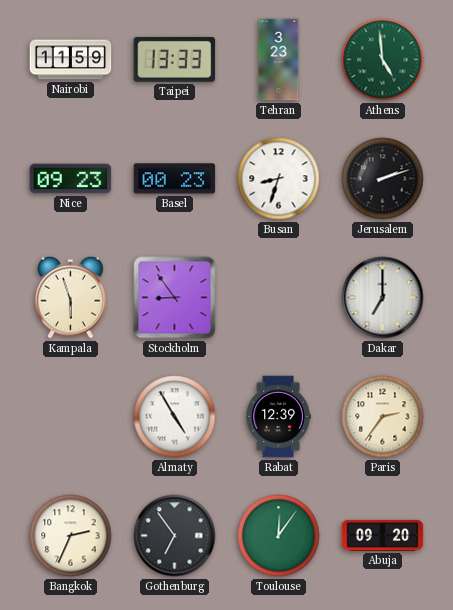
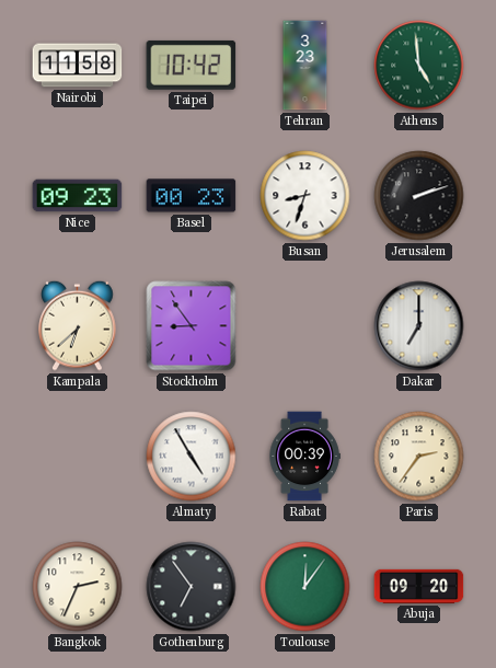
Nairobi: 11:59 -> 11:58 (78, 66)
Taipei: 13:33 -> 10:42 (192, 65)
Kampala: 5:57 -> 6:38 (78, 325)
Rabat: 12:39 -> 00:39 (304, 457)
